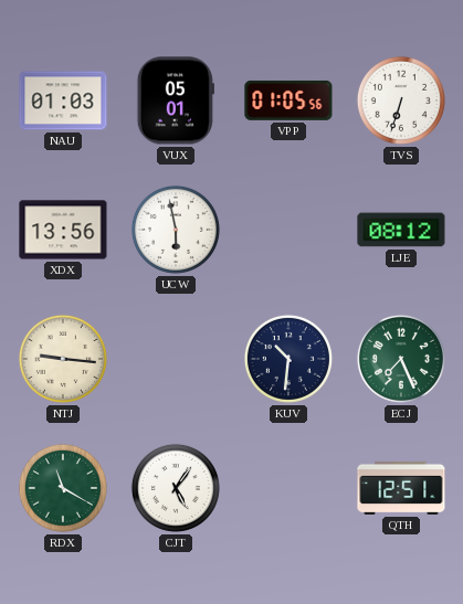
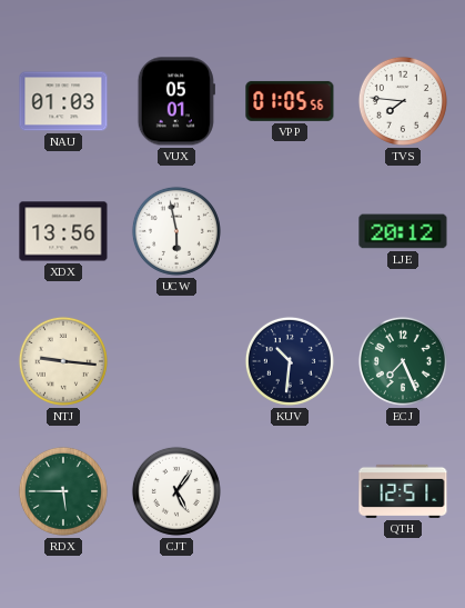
TVS: 6:33 -> 7:46 (403, 101)
LJE: 08:12 -> 20:12 (403, 231)
RDX: 11:20 -> 5:45 (63, 491)
